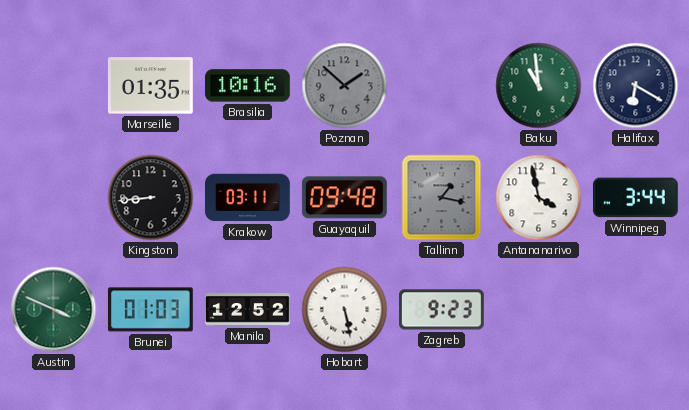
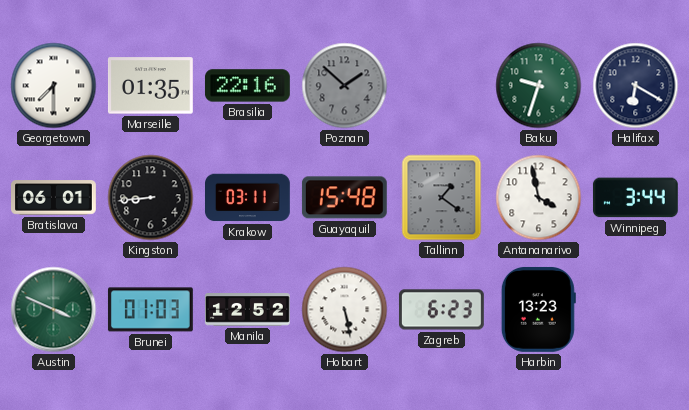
Georgetown: none -> 7:30 (54, 86)
Brasilia: 10:16 -> 22:16 (247, 86)
Baku: 10:59 -> 9:33 (539, 86)
Bratislava: none -> 06:01 (54, 198)
Guayaquil: 09:48 -> 15:48 (344, 198)
Tallinn: 1:17 -> 1:21 (442, 198)
Zagreb: 9:23 -> 6:23 (441, 310)
Harbin: none -> 13:23 (538, 309)
